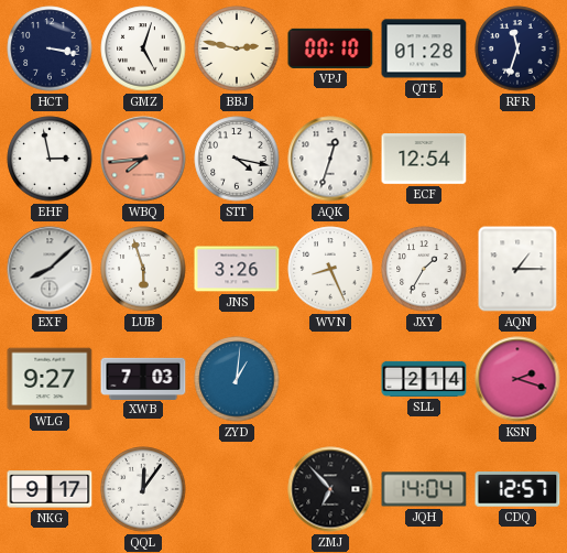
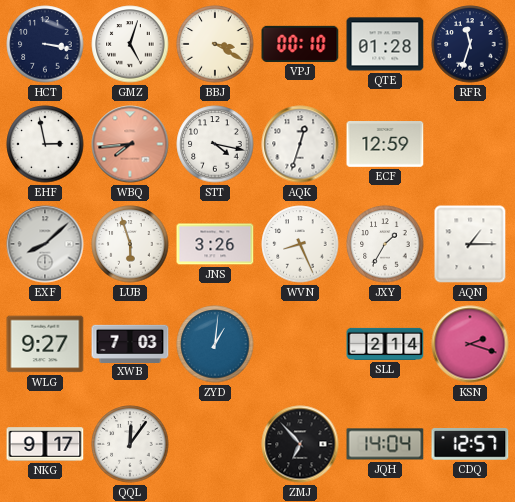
BBJ: 2:47 -> 3:20 (215, 44)
ECF: 12:54 -> 12:59 (385, 145)
